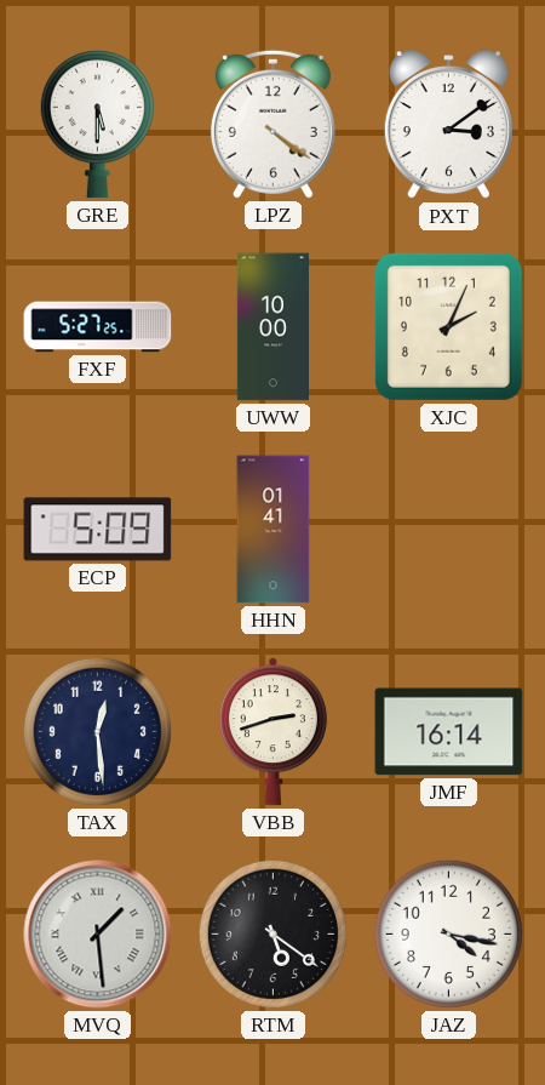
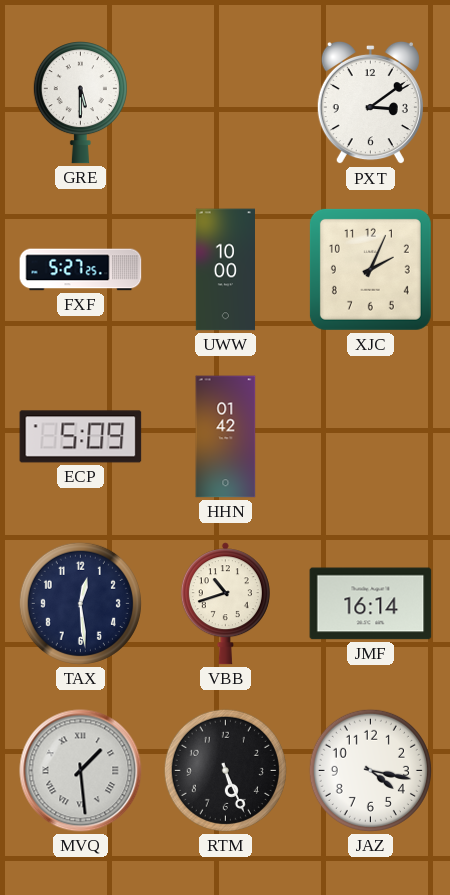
LPZ: 4:21 -> none (272, 124)
HHN: 01:41 -> 01:42 (226, 437)
VBB: 2:42 -> 10:42 (225, 604)
RTM: 5:21 -> 5:26 (225, 770)
